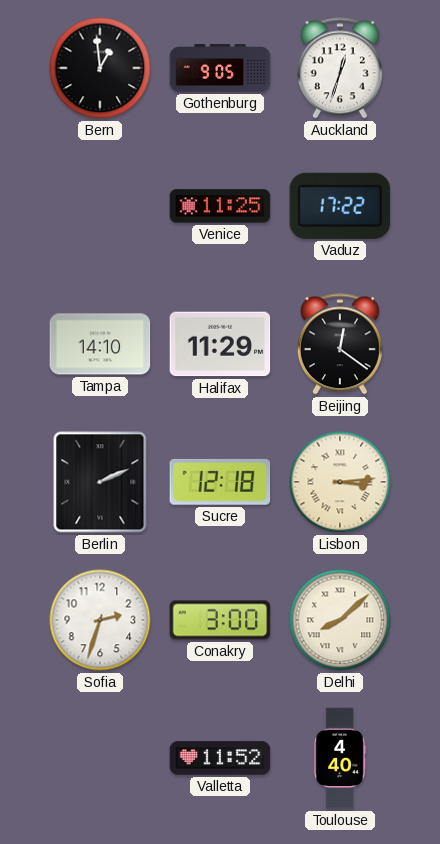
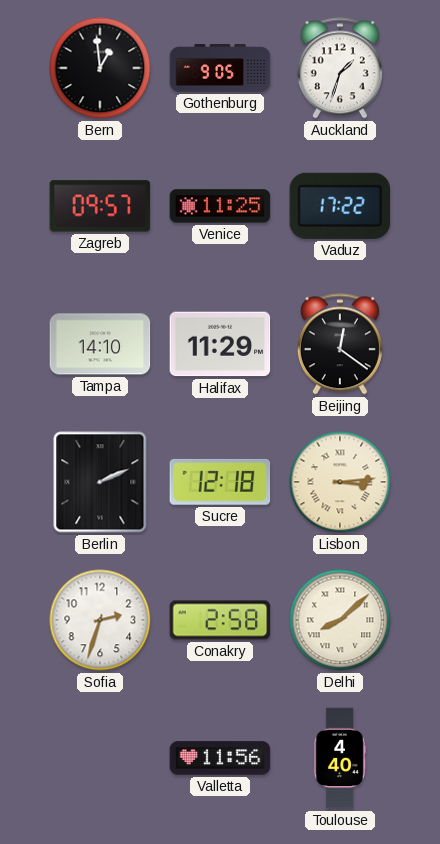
Auckland: 12:33 -> 1:33 (340, 68)
Zagreb: none -> 09:57 (100, 206)
Conakry: 3:00 -> 2:58 (220, 620)
Valletta: 11:52 -> 11:56 (220, 758)
